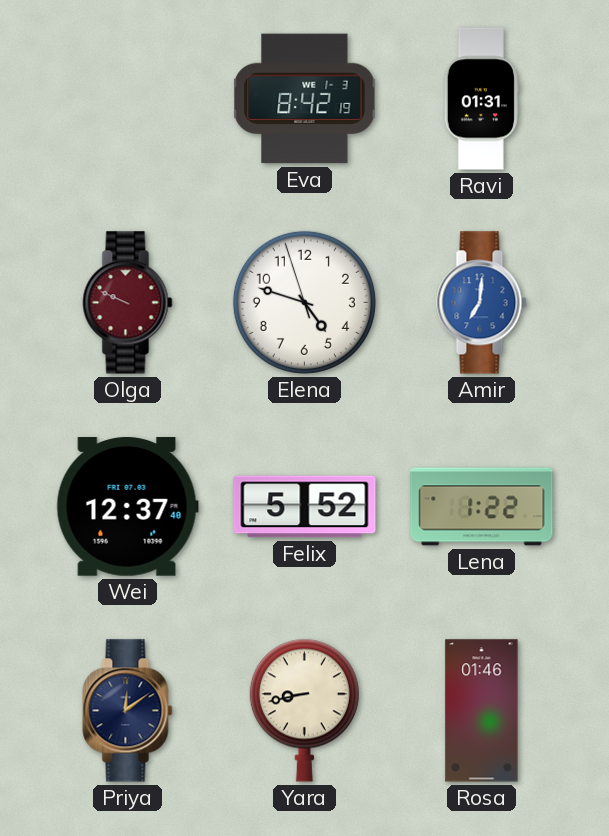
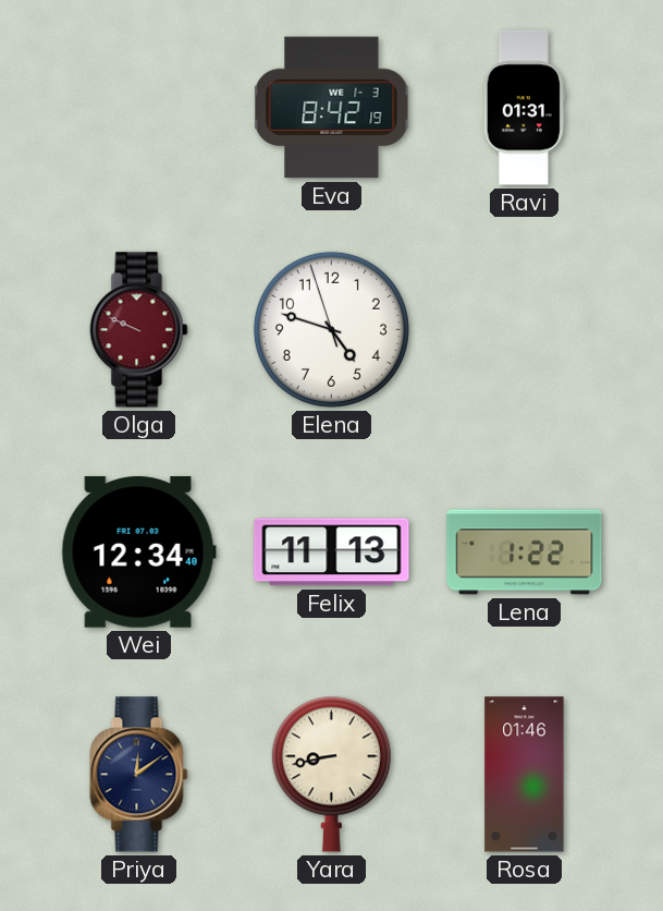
Amir: 7:01 -> none (482, 303)
Wei: 12:37 -> 12:34 (138, 552)
Felix: 5:52 -> 11:13 (332, 552)
